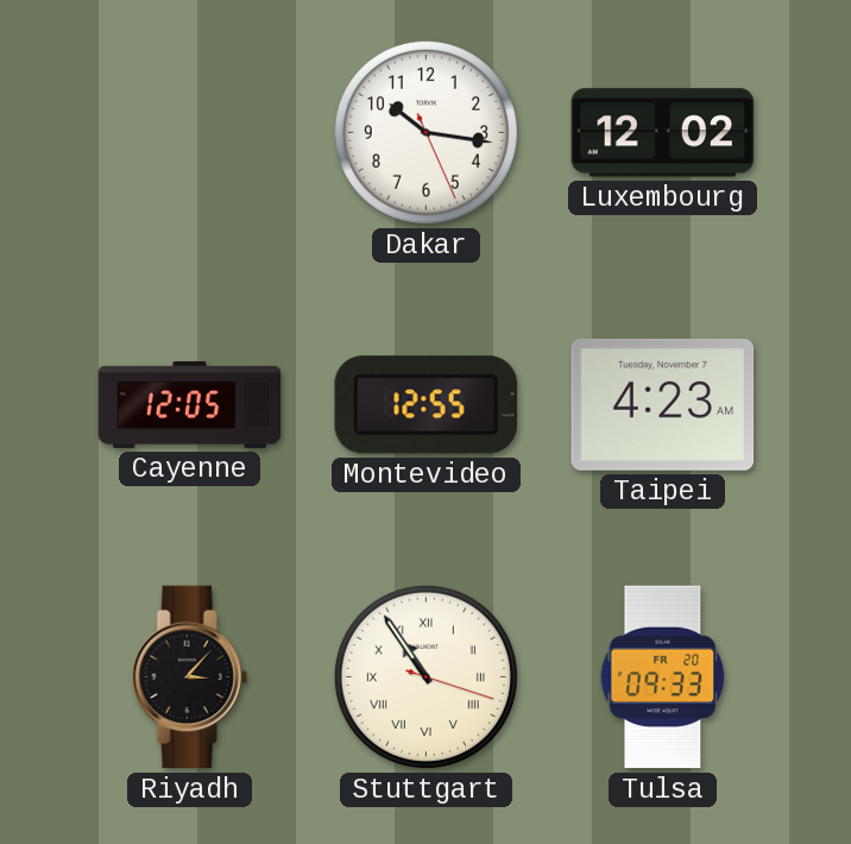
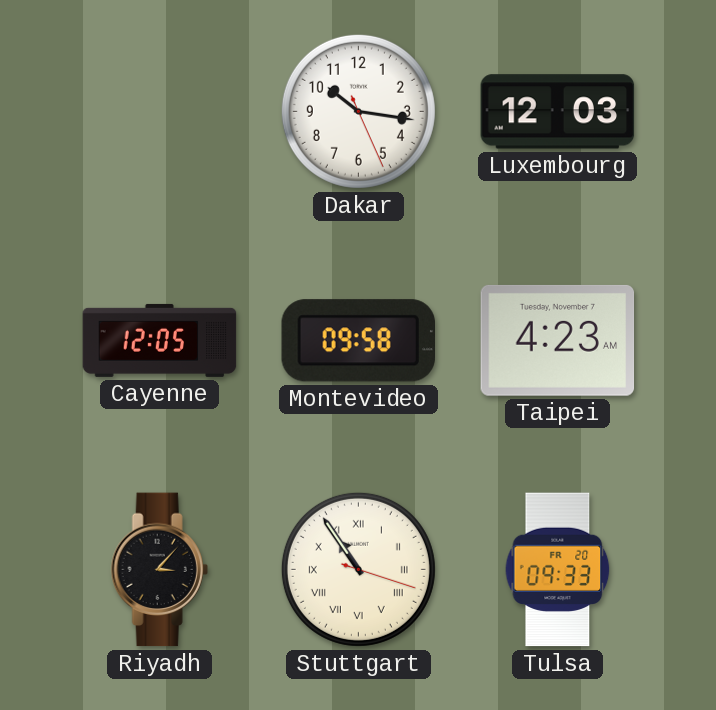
Luxembourg: 12:02 -> 12:03 (558, 112)
Montevideo: 12:55 -> 09:58 (358, 341)
